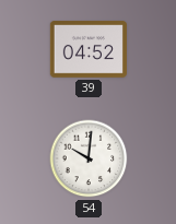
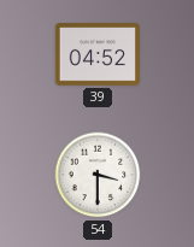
54: 10:01 -> 3:30 (98, 175)
